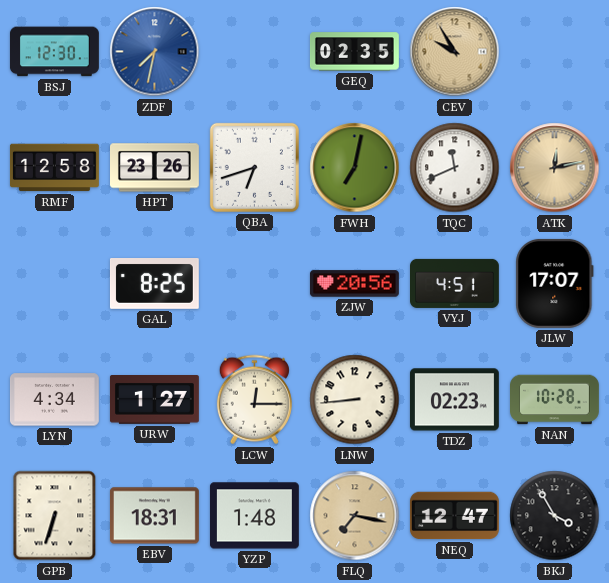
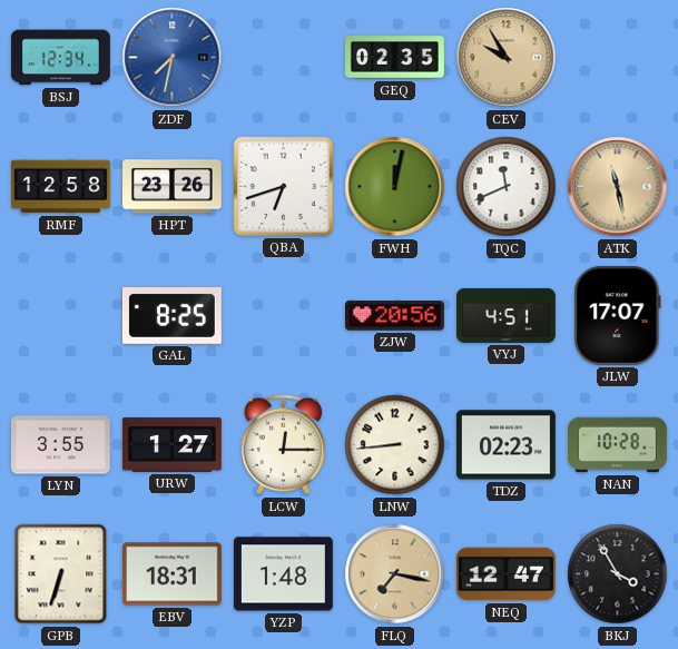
BSJ: 12:30 -> 12:34 (60, 58)
FWH: 7:02 -> 12:02 (395, 187)
ATK: 12:13 -> 11:28 (618, 187)
LYN: 4:34 -> 3:55 (60, 445)
